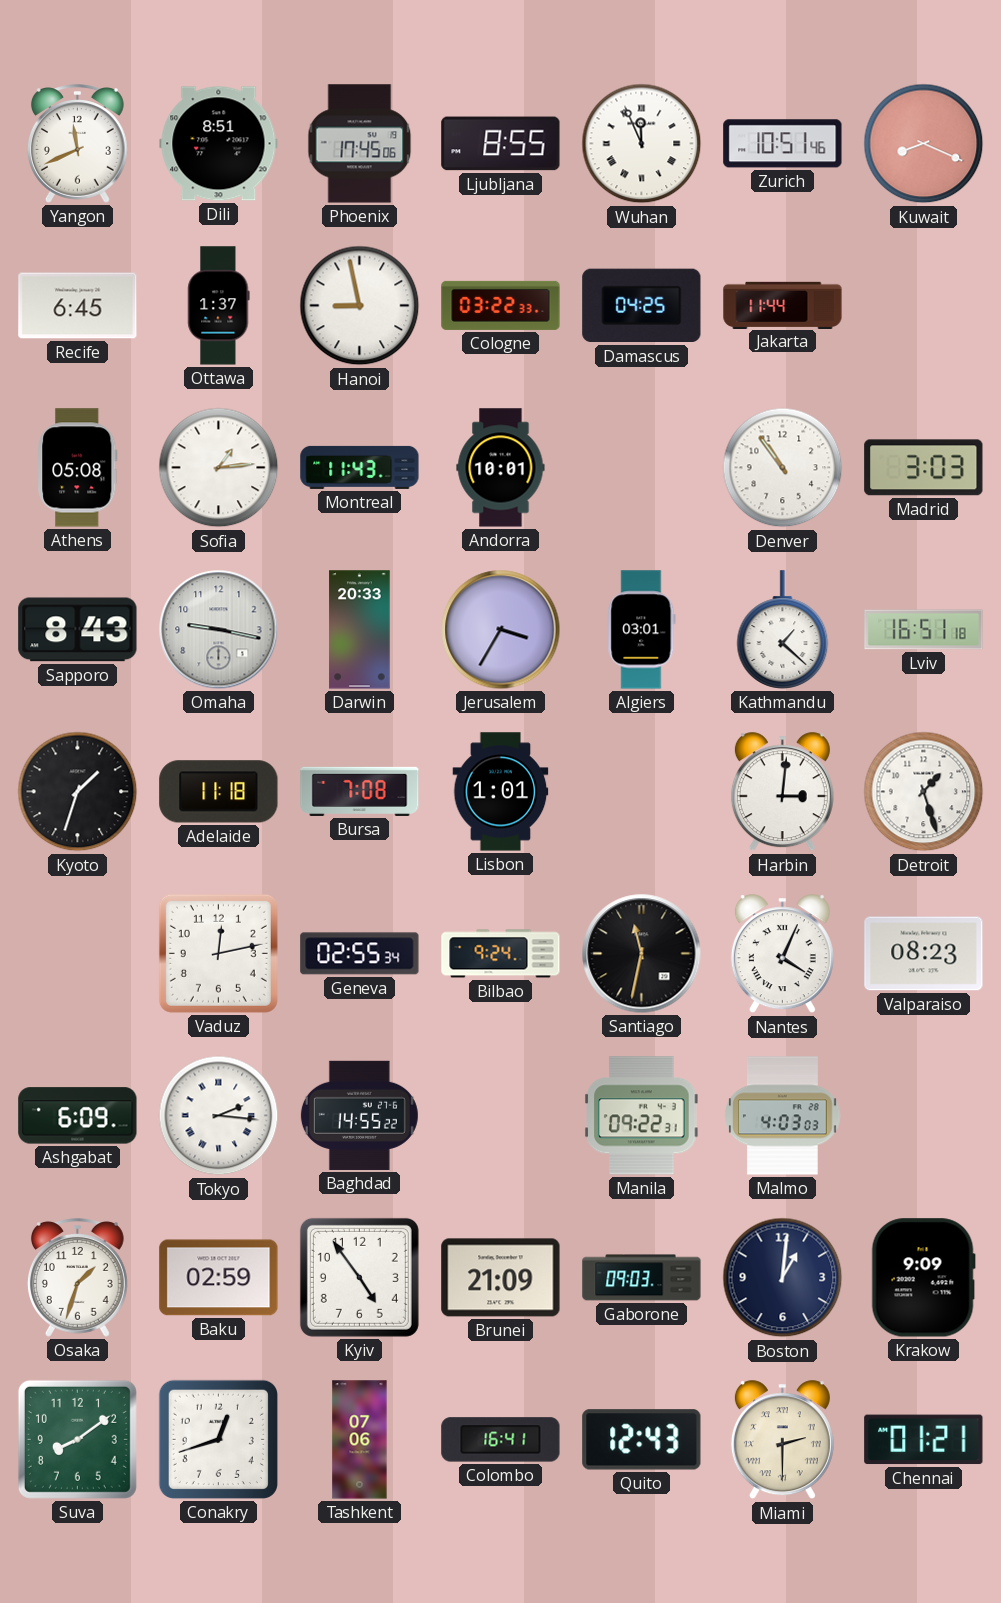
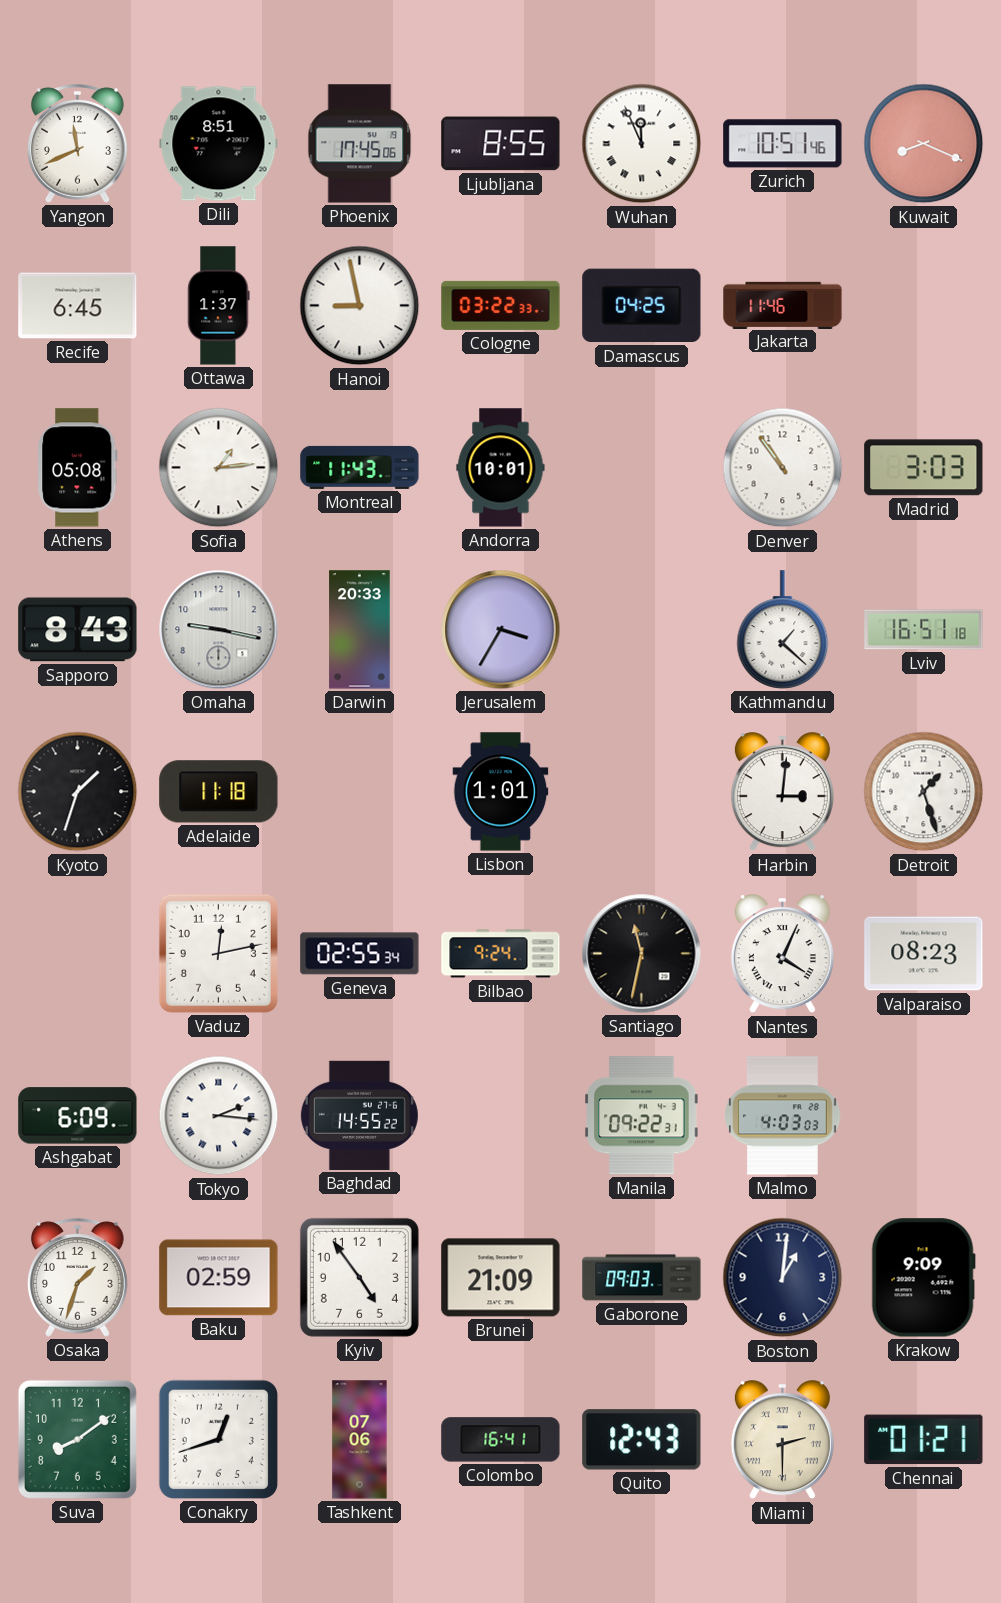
Jakarta: 11:44 -> 11:46 (783, 305)
Algiers: 03:01 -> none (642, 630)
Bursa: 7:08 -> none (360, 791)
